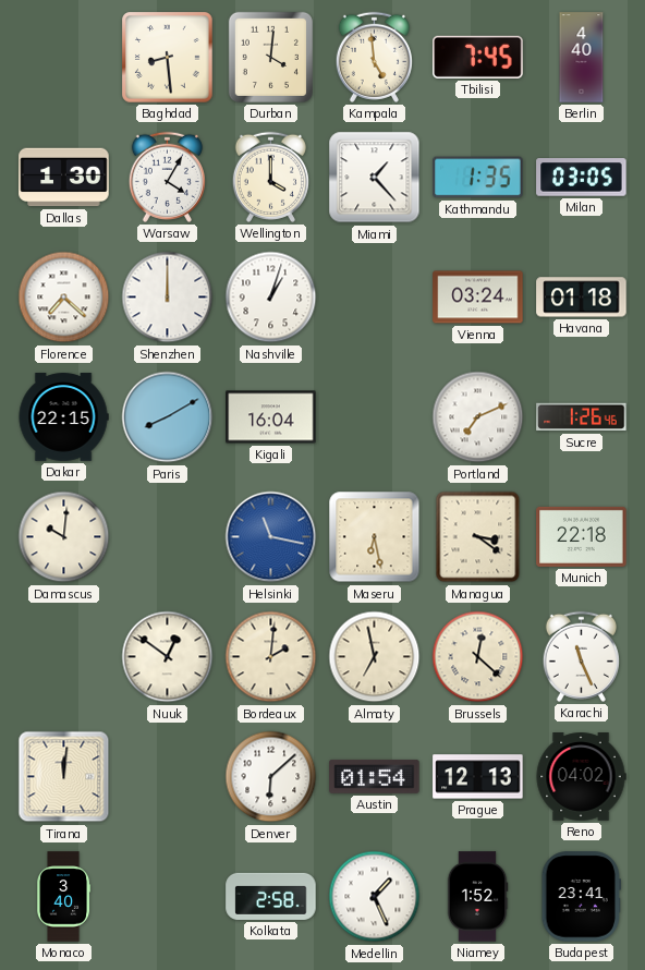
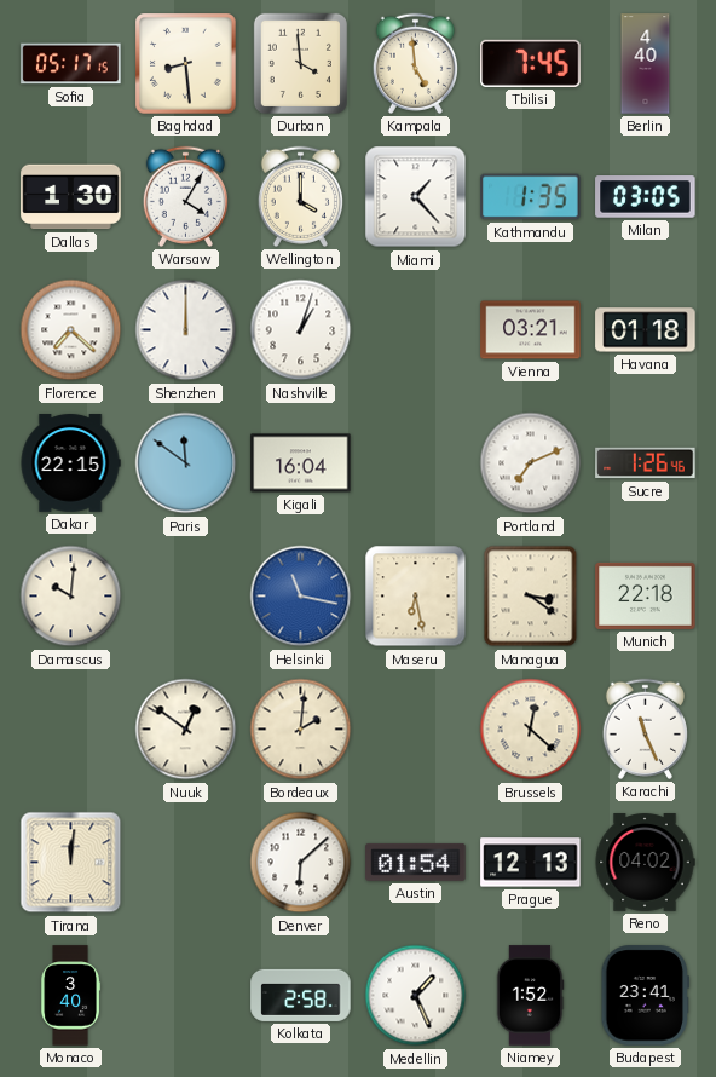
Sofia: none -> 05:17 (71, 64)
Durban: 4:01 -> 3:59 (300, 63)
Vienna: 03:24 -> 03:21 (531, 330)
Paris: 8:10 -> 11:51 (186, 463)
Almaty: 6:58 -> none (375, 657)
